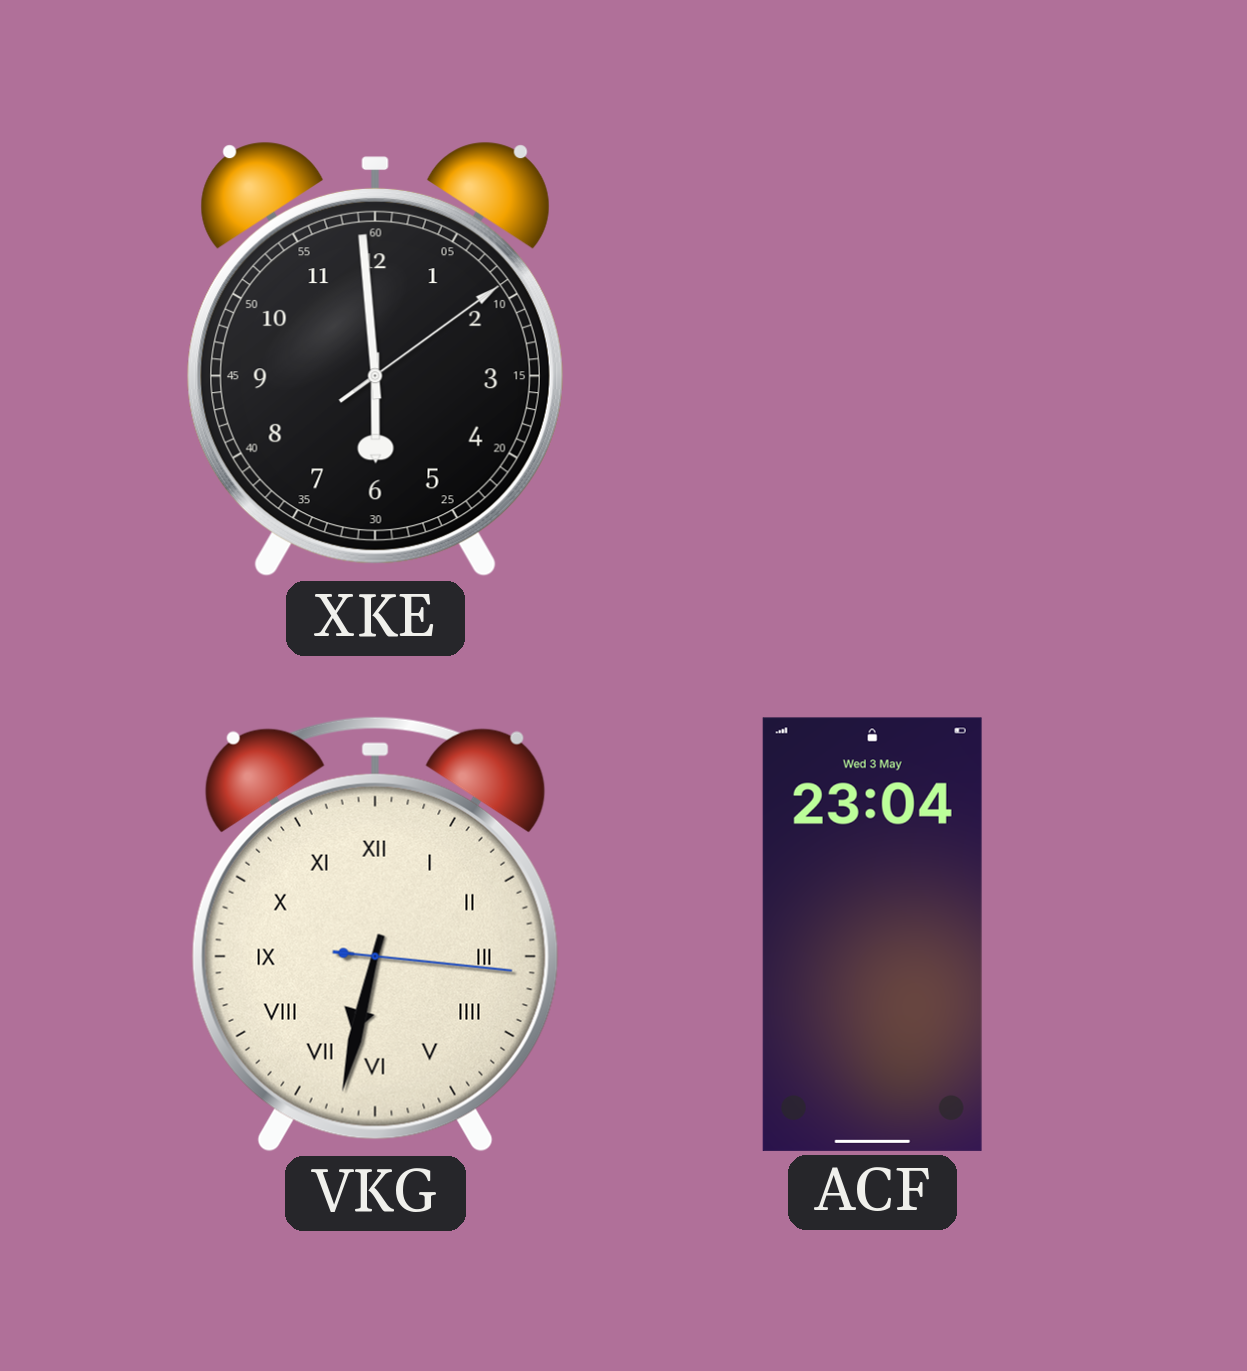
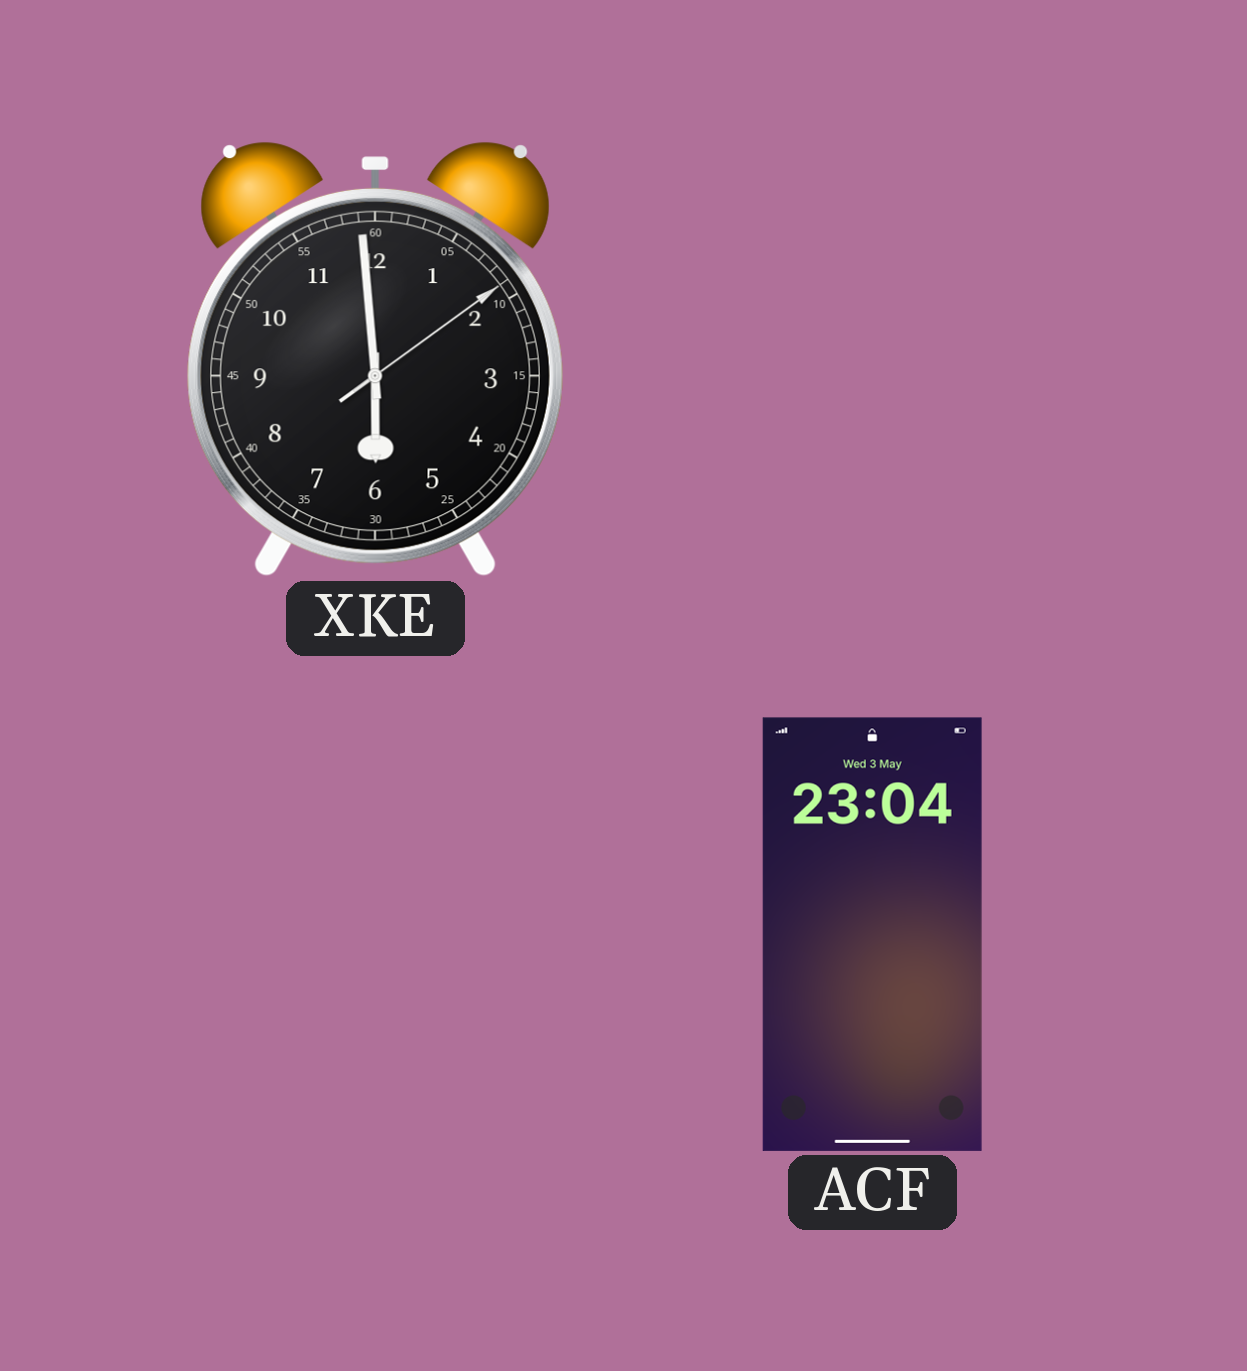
VKG: 6:32 -> none (375, 934)
